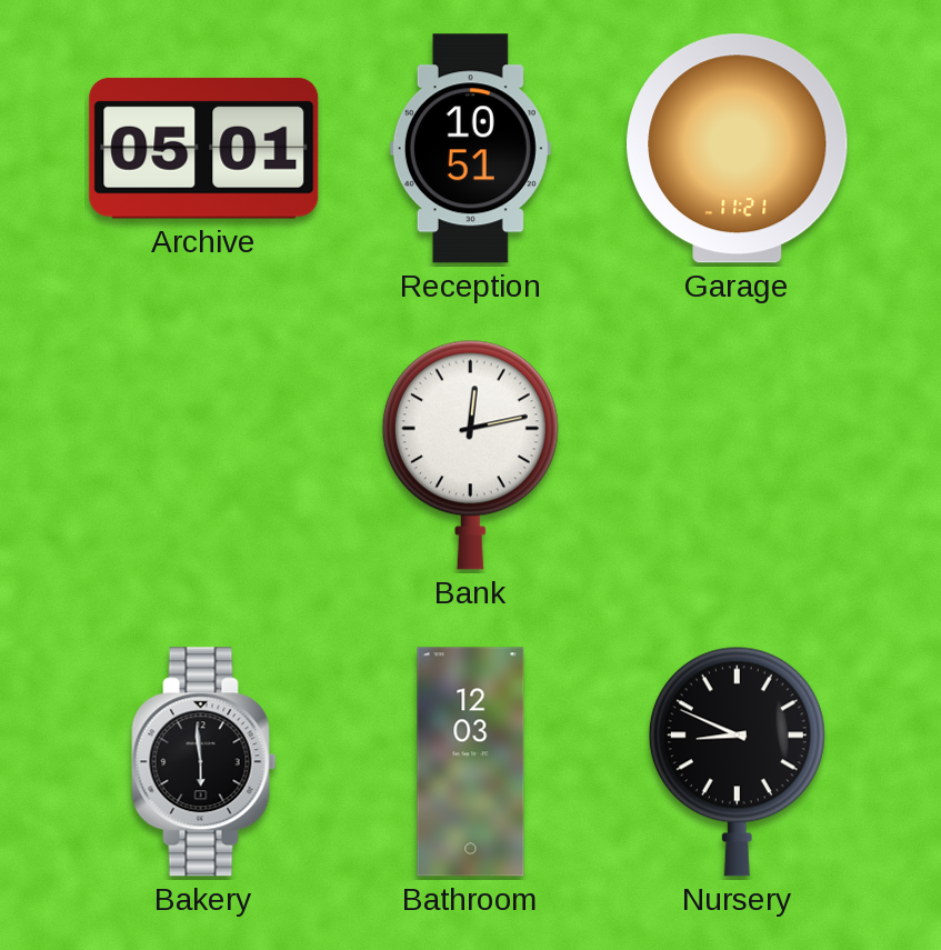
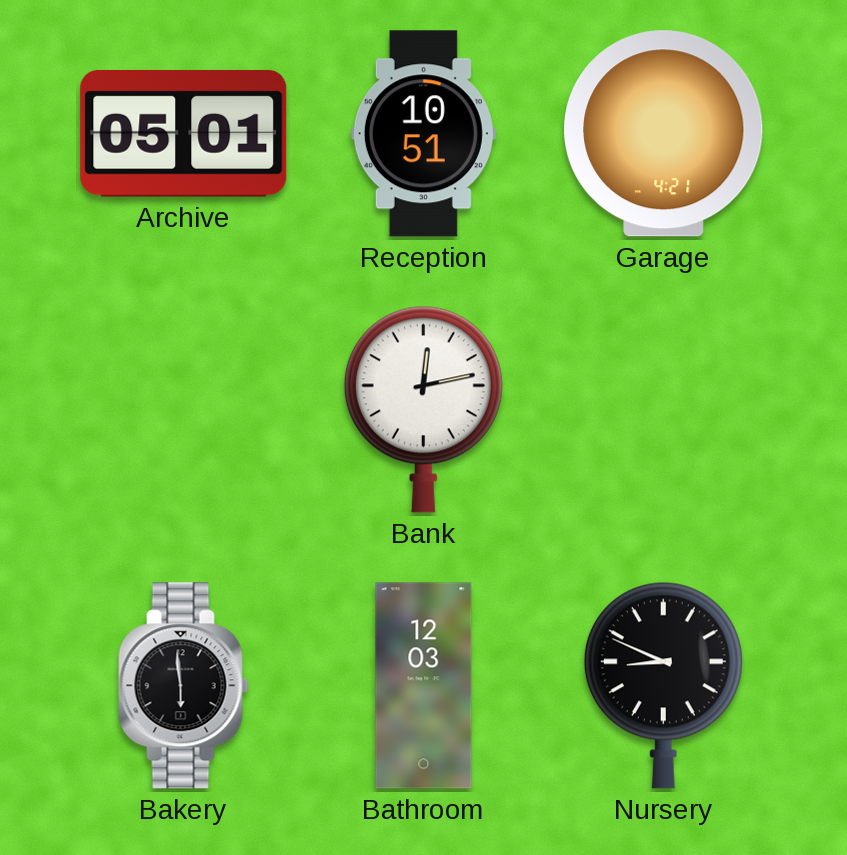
Garage: 11:21 -> 4:21 (664, 134)
